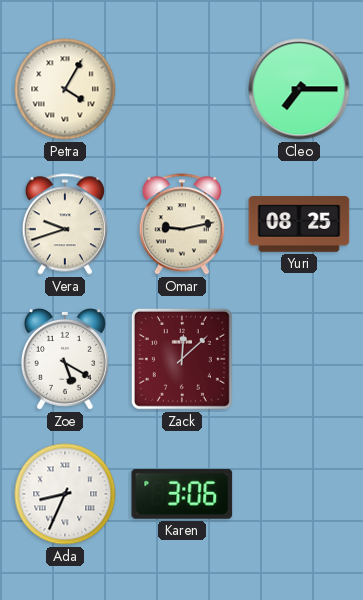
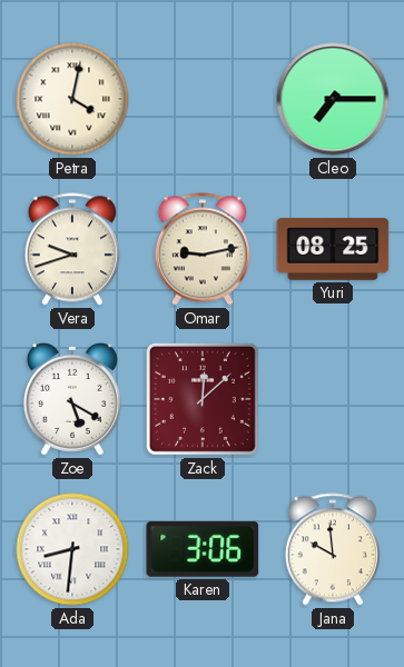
Petra: 4:05 -> 4:02 (72, 99)
Ada: 8:34 -> 8:31 (72, 549)
Jana: none -> 9:59 (333, 549)
